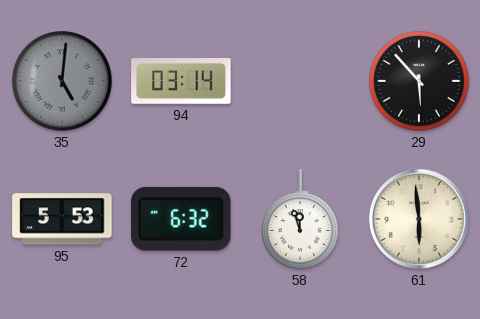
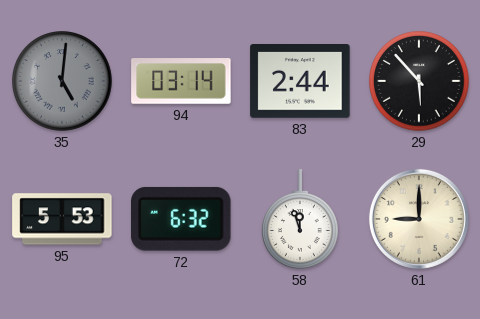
83: none -> 2:44 (300, 82)
61: 5:59 -> 9:00 (419, 219)
